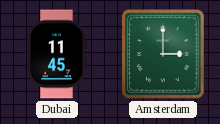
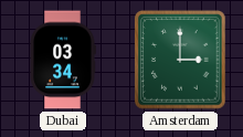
Dubai: 11:45 -> 03:34 (63, 60)
